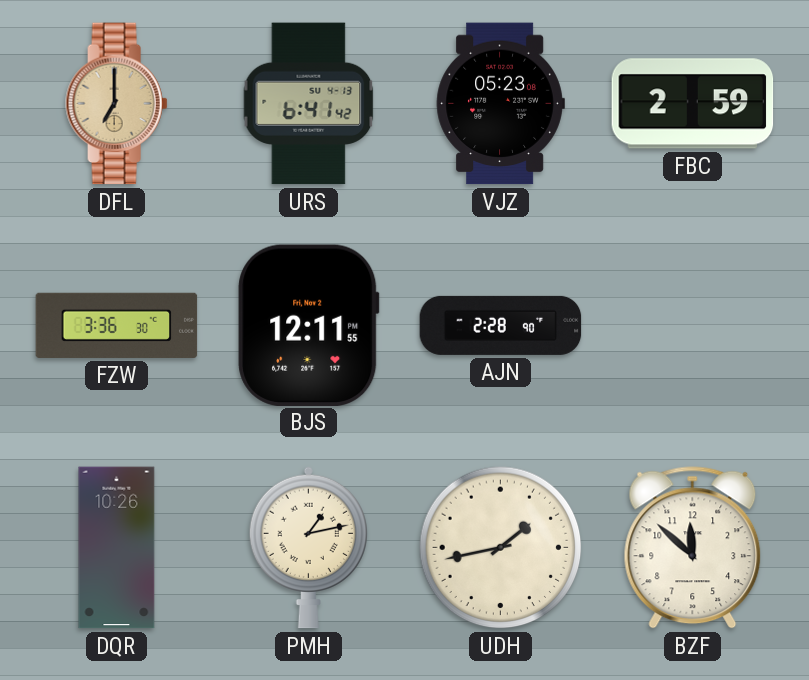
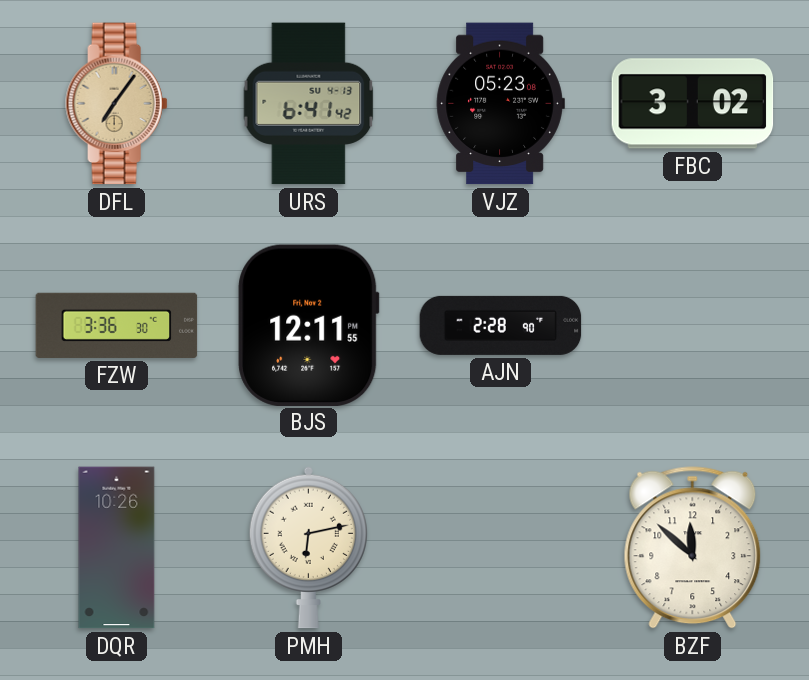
DFL: 7:00 -> 7:06 (117, 104)
FBC: 2:59 -> 3:02 (693, 104)
PMH: 1:13 -> 6:13 (308, 547)
UDH: 1:43 -> none (501, 548)
